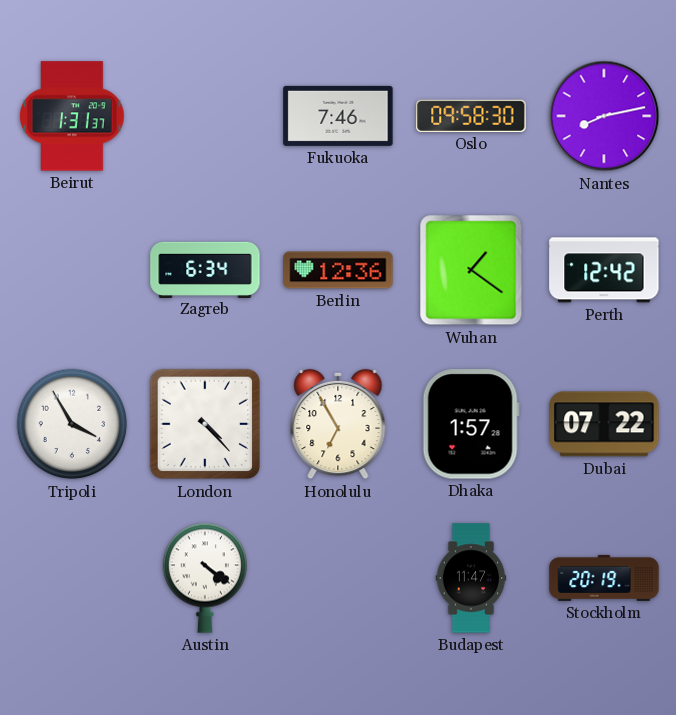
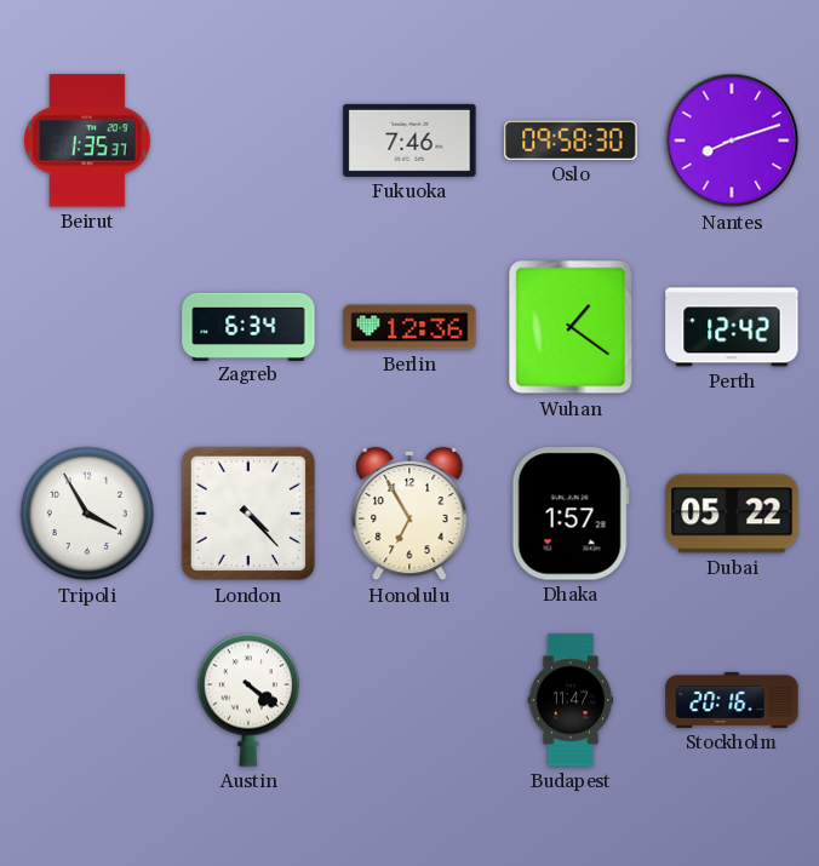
Beirut: 1:31 -> 1:35 (87, 140)
Nantes: 8:13 -> 8:12 (732, 140)
Dubai: 07:22 -> 05:22 (732, 514)
Stockholm: 20:19 -> 20:16 (732, 700)
